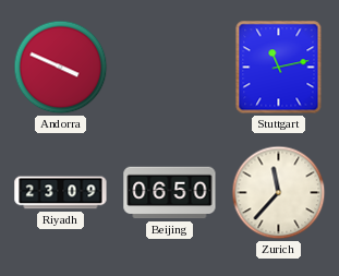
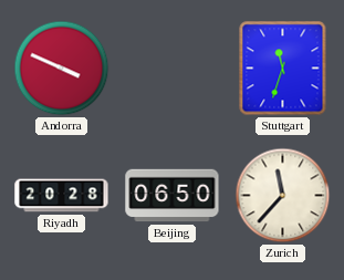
Stuttgart: 11:13 -> 11:33 (283, 69)
Riyadh: 23:09 -> 20:28 (62, 196)
